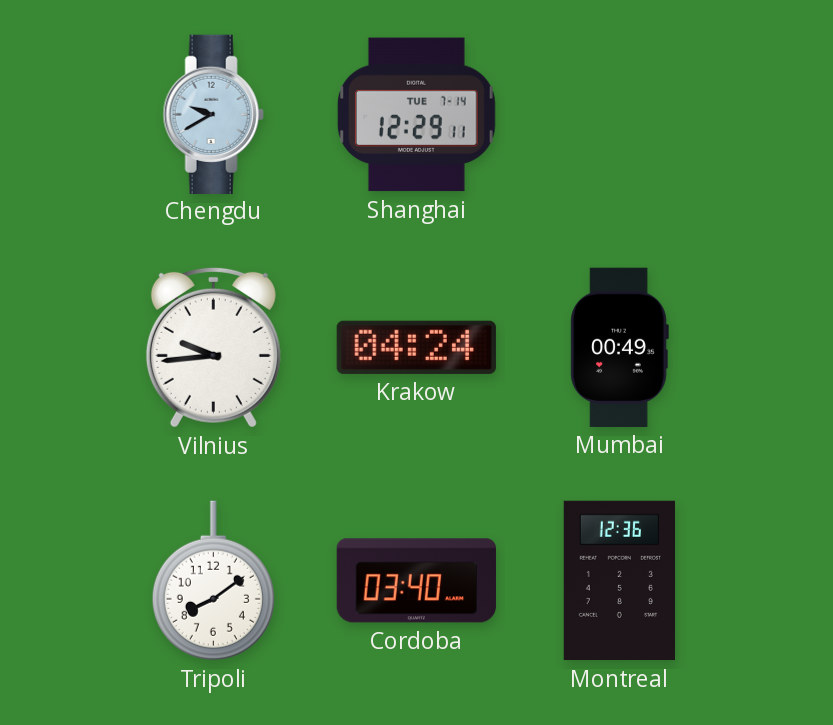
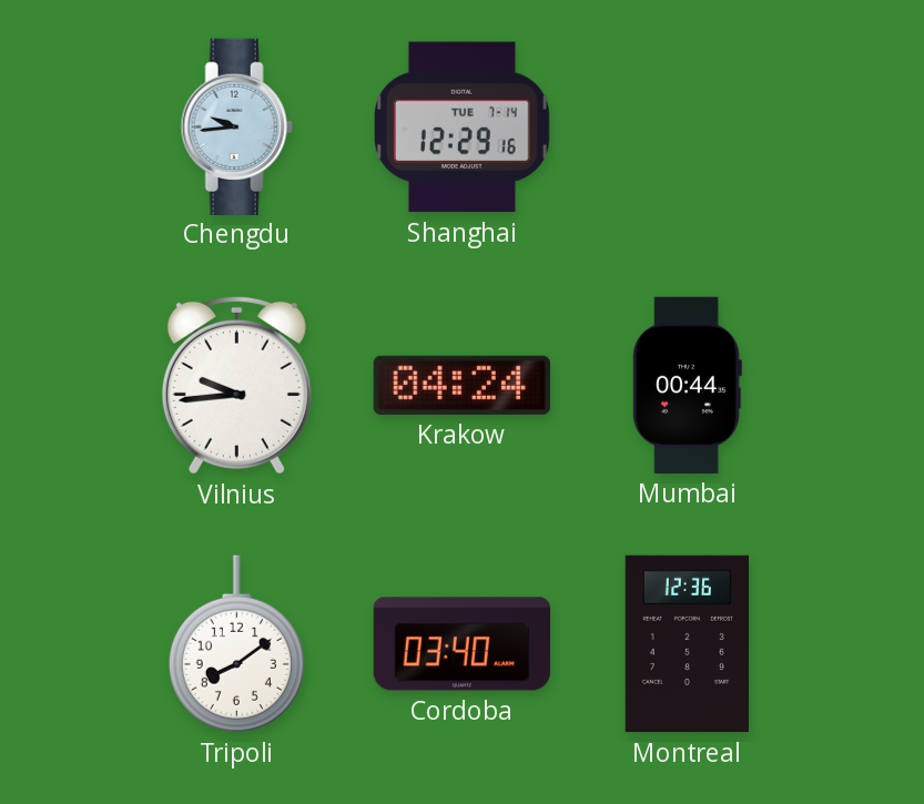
Chengdu: 9:40 -> 9:44 (236, 126)
Shanghai: 12:29:11 -> 12:29:16 (461, 128)
Mumbai: 00:49 -> 00:44 (687, 385)
